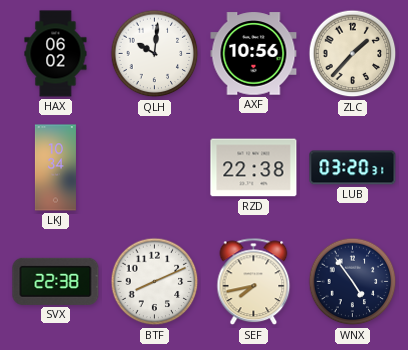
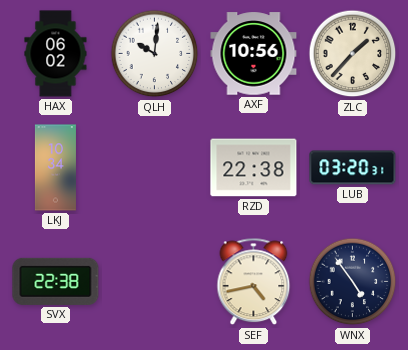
BTF: 8:11 -> none (155, 282)
SEF: 7:43 -> 4:43 (254, 282)
